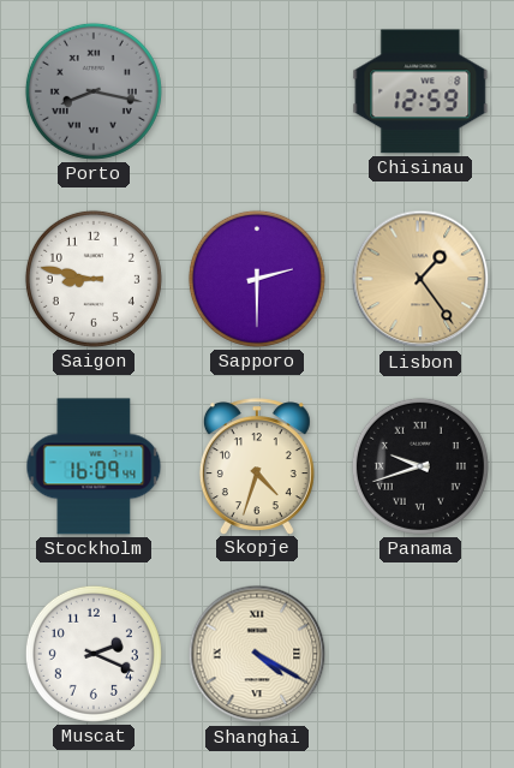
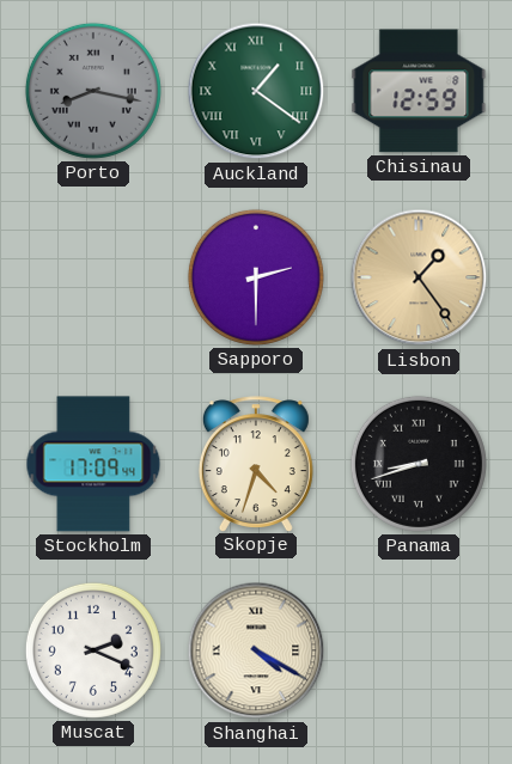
Auckland: none -> 1:21 (256, 91)
Saigon: 8:47 -> none (94, 279)
Stockholm: 16:09 -> 17:09 (93, 464)
Panama: 9:42 -> 8:42 (419, 464)
